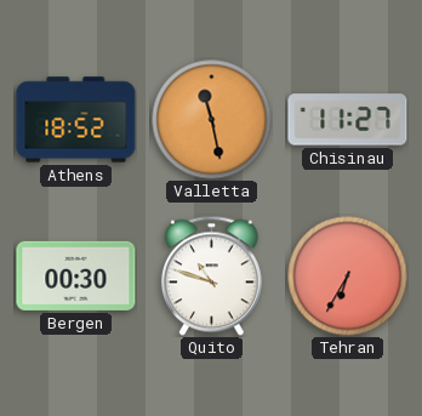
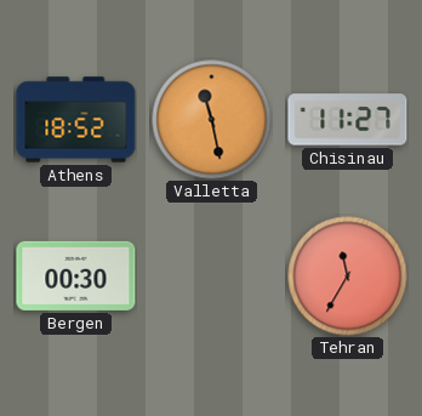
Quito: 10:48 -> none (211, 275)
Tehran: 6:35 -> 11:35 (348, 277)
